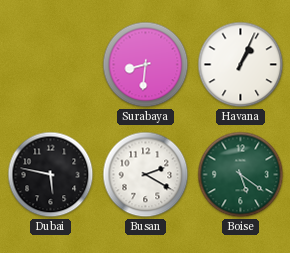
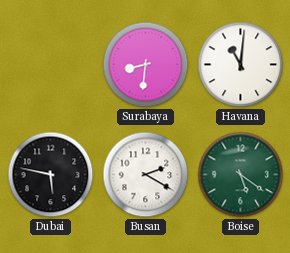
Havana: 1:04 -> 11:01 (241, 65)
